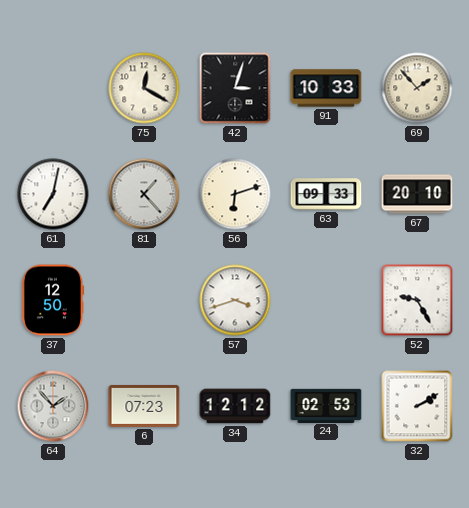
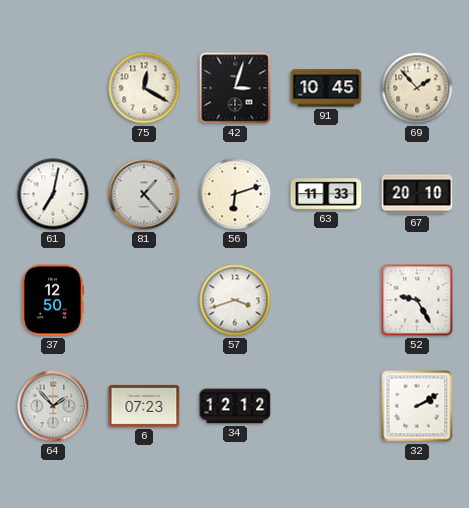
91: 10:33 -> 10:45 (326, 88)
63: 09:33 -> 11:33 (326, 194)
24: 02:53 -> none (326, 405)
